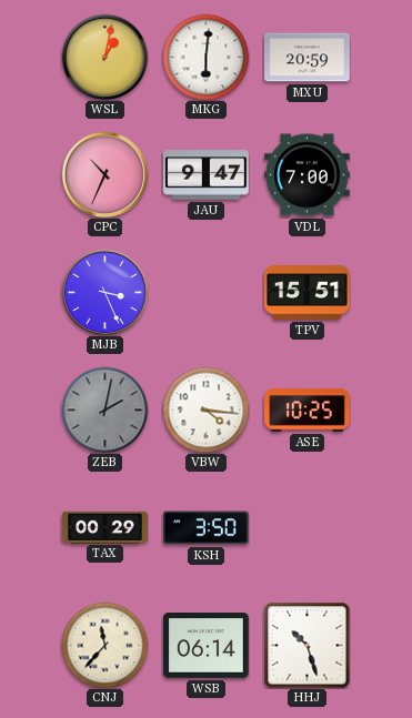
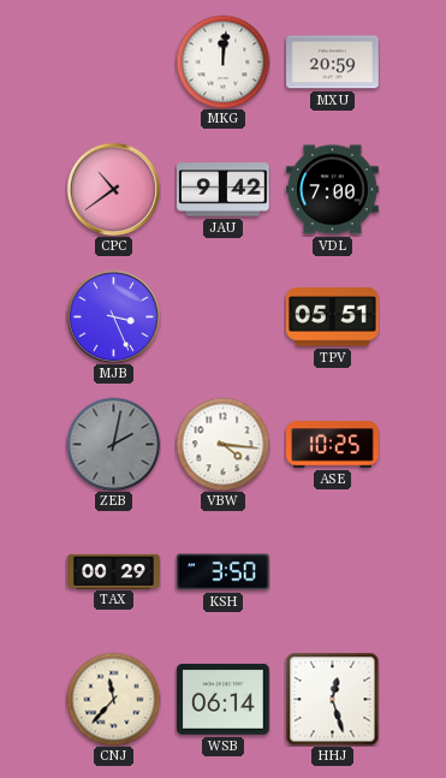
WSL: 1:02 -> none (104, 57)
MKG: 6:01 -> 12:01 (222, 61)
CPC: 10:34 -> 10:39 (113, 189)
JAU: 9:47 -> 9:42 (224, 190)
TPV: 15:51 -> 05:51 (333, 317)
HHJ: 10:27 -> 12:27 (332, 699)
